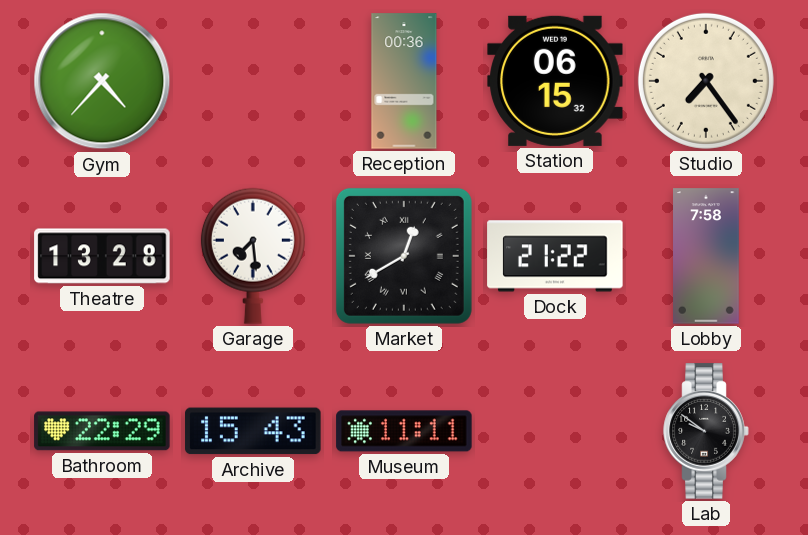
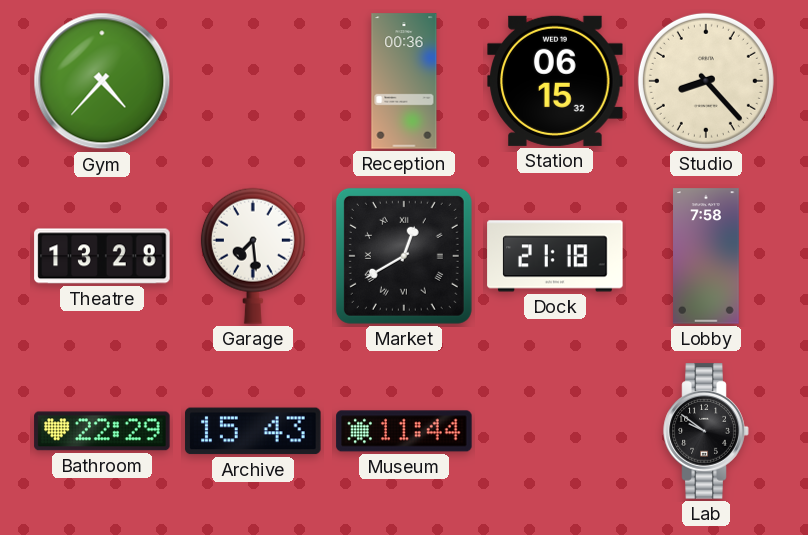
Studio: 7:24 -> 8:23 (706, 81)
Dock: 21:22 -> 21:18 (555, 256)
Museum: 11:11 -> 11:44 (404, 431)
